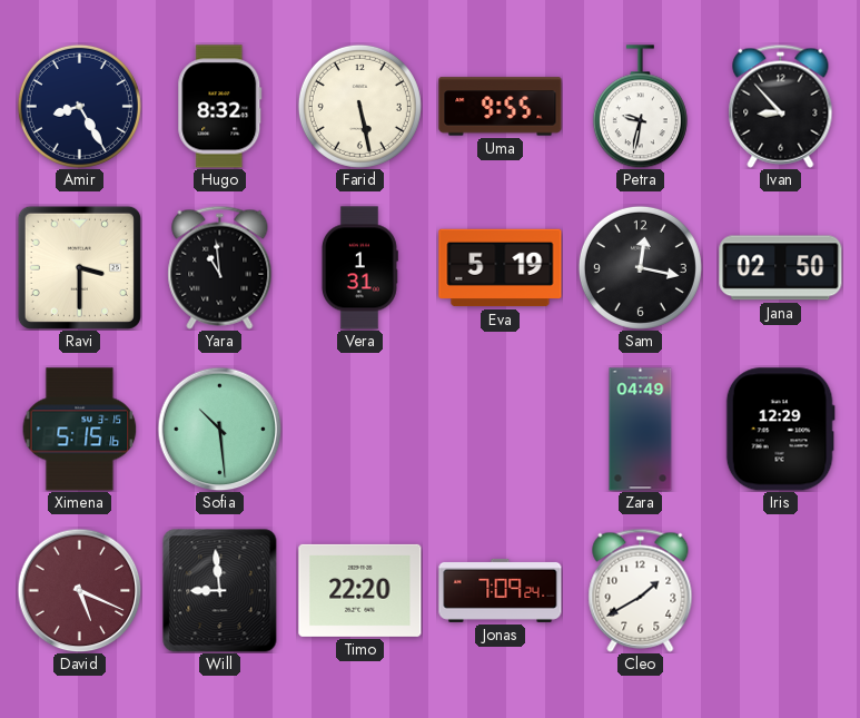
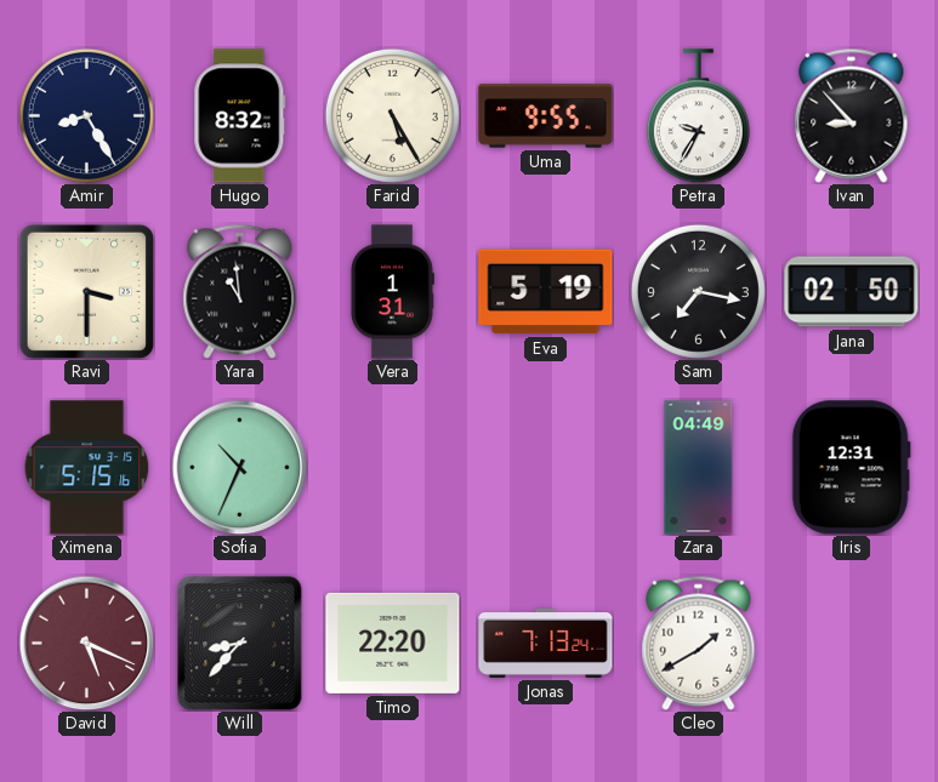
Farid: 5:28 -> 5:25 (392, 115)
Petra: 9:32 -> 9:35 (698, 116)
Sam: 12:17 -> 7:17 (698, 291)
Sofia: 10:29 -> 10:34 (239, 467)
Iris: 12:29 -> 12:31 (851, 468)
Will: 8:59 -> 8:37 (240, 644)
Jonas: 7:09 -> 7:13 (546, 643)
